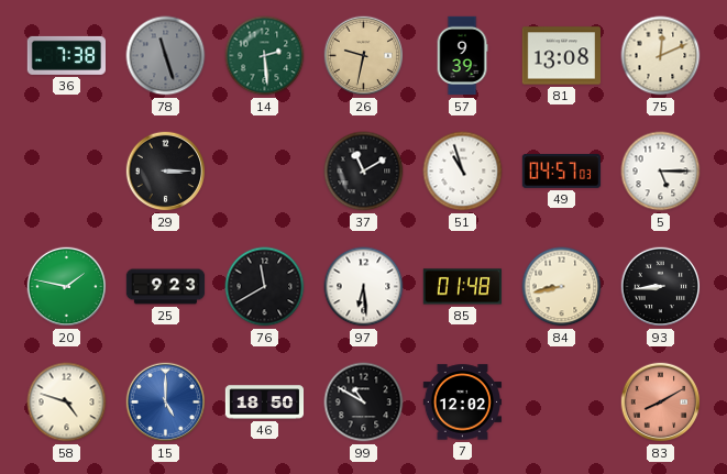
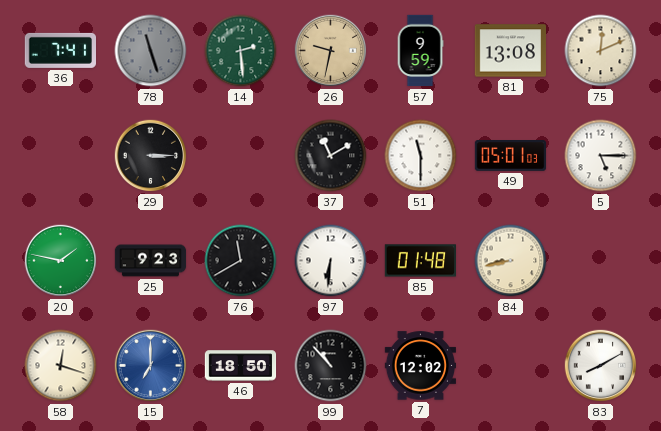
36: 7:38 -> 7:41 (60, 50)
57: 9:39 -> 9:59 (420, 51)
51: 10:57 -> 11:30 (421, 156)
49: 04:57 -> 05:01 (511, 156)
97: 6:29 -> 6:31 (331, 261)
93: 8:44 -> none (661, 287)
58: 4:48 -> 12:18 (61, 366)
15: 5:00 -> 7:00 (151, 366)
99: 10:50 -> 10:53 (331, 366)
83 dial: salmon -> white (601, 366)
